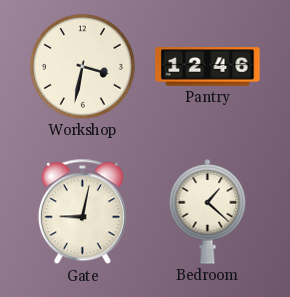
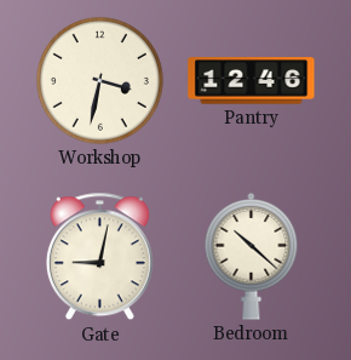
Bedroom: 1:22 -> 10:22 (252, 257)
